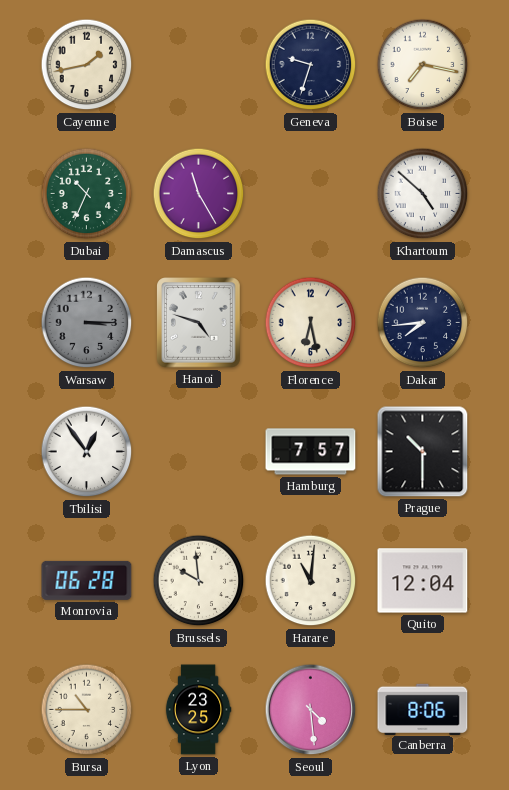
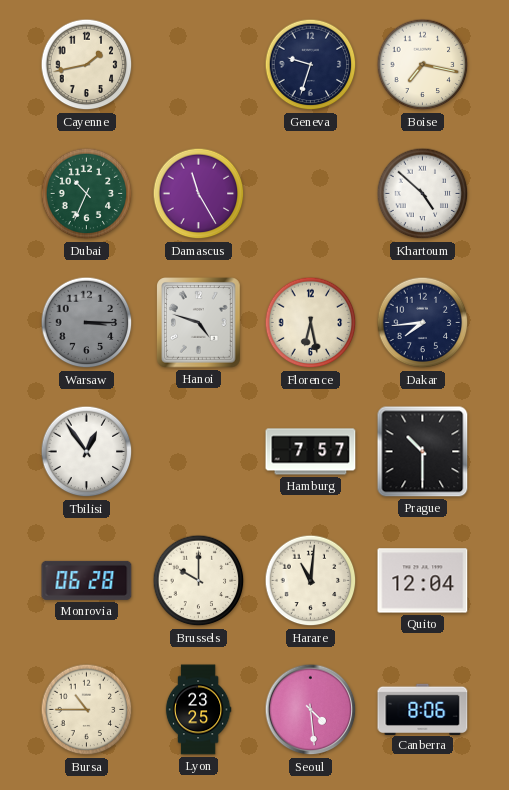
Brussels: 9:59 -> 10:00 (199, 581)
